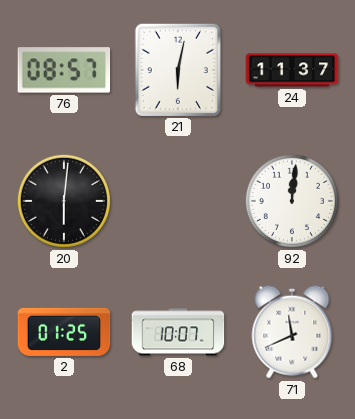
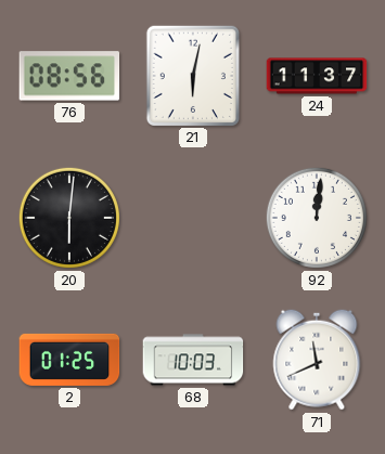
76: 08:57 -> 08:56 (69, 76)
68: 10:07 -> 10:03 (193, 360)
